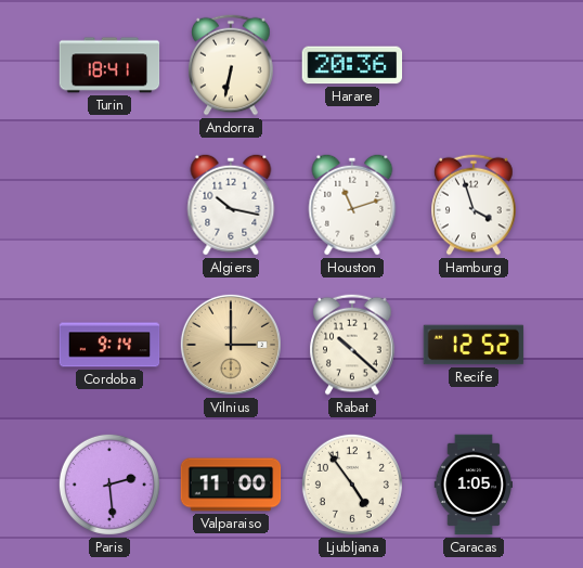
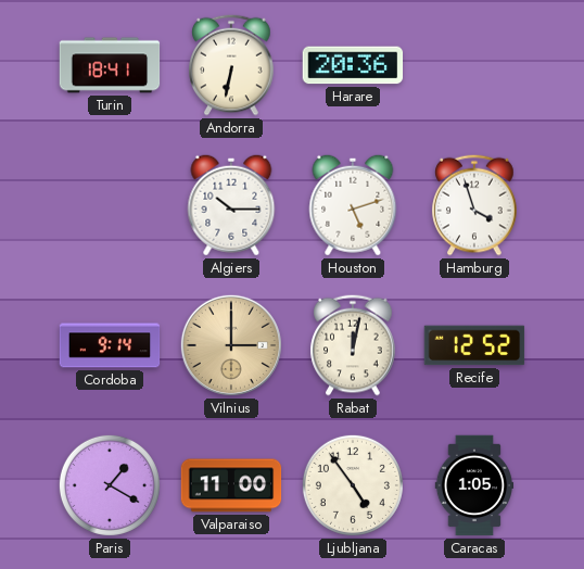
Algiers: 10:17 -> 10:15 (231, 205)
Houston: 11:12 -> 5:12 (353, 205)
Rabat: 10:22 -> 12:02 (353, 345)
Paris: 2:29 -> 1:20 (110, 485)
